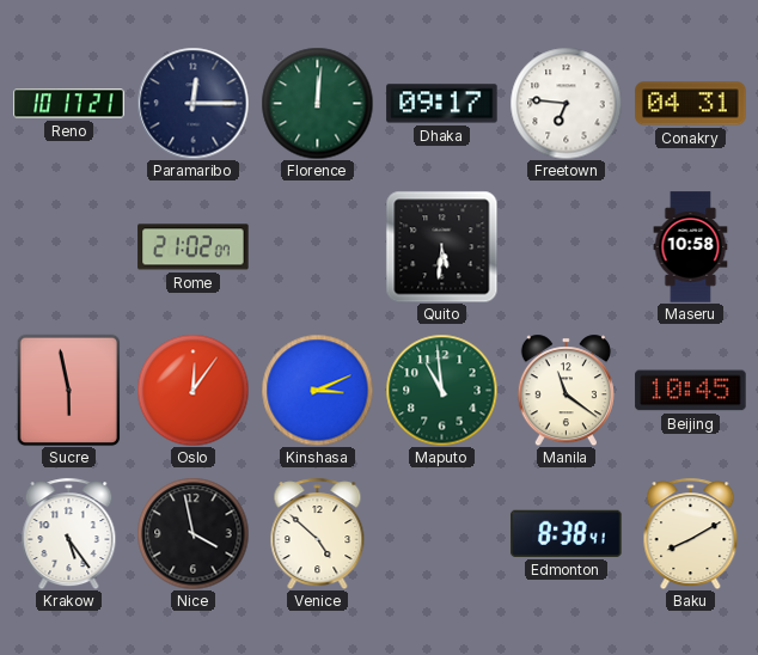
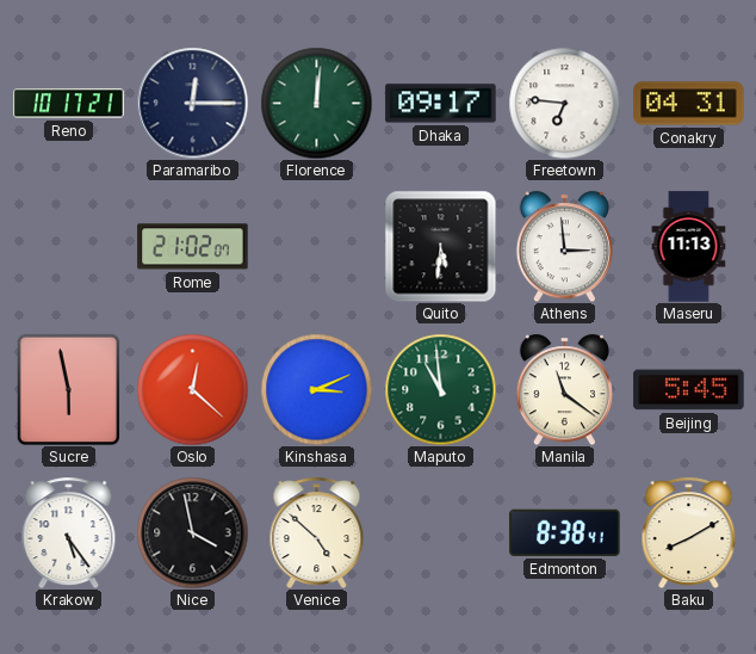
Athens: none -> 2:59 (564, 246)
Maseru: 10:58 -> 11:13 (689, 247)
Oslo: 12:06 -> 12:22 (192, 389)
Beijing: 10:45 -> 5:45 (689, 390)
